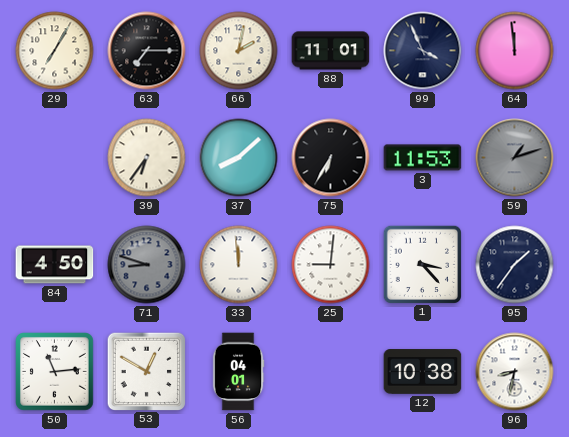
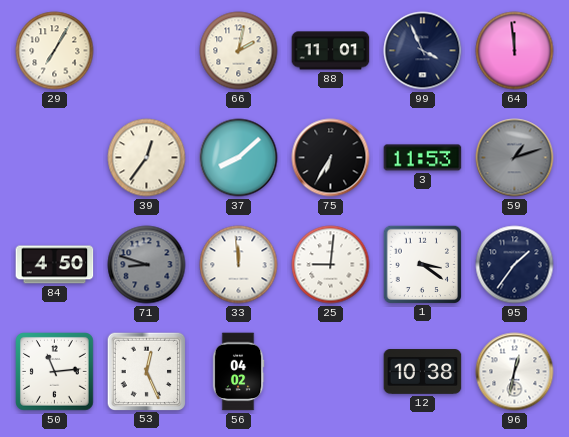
63: 7:15 -> none (147, 51)
39: 6:36 -> 12:36 (147, 158)
1: 3:23 -> 3:21 (422, 264)
53: 12:50 -> 12:26 (146, 371)
56: 04:01 -> 04:02 (238, 372)
96: 8:32 -> 12:32 (515, 372)
